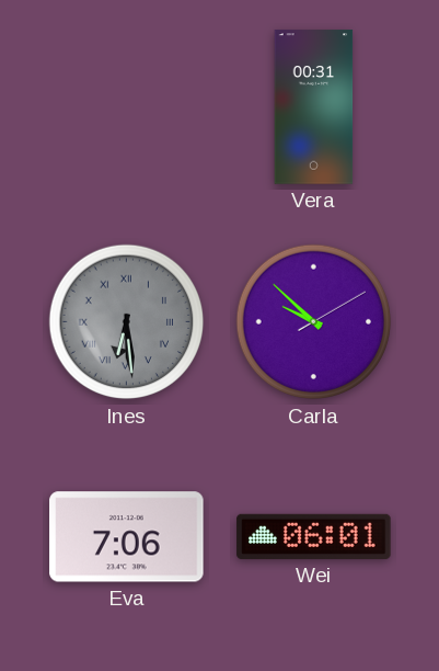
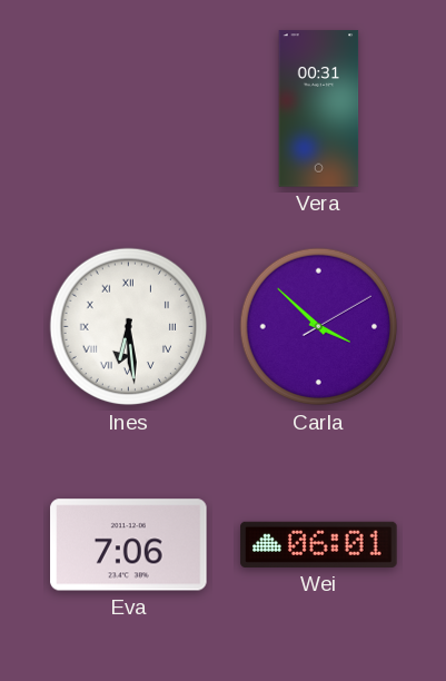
Ines dial: grey -> white (129, 327)
Carla: 9:52 -> 3:52 (319, 327)
